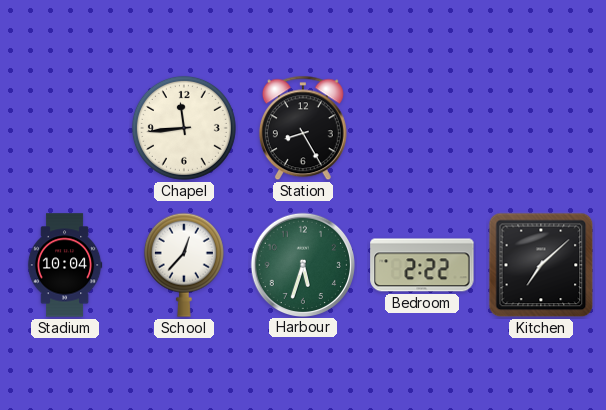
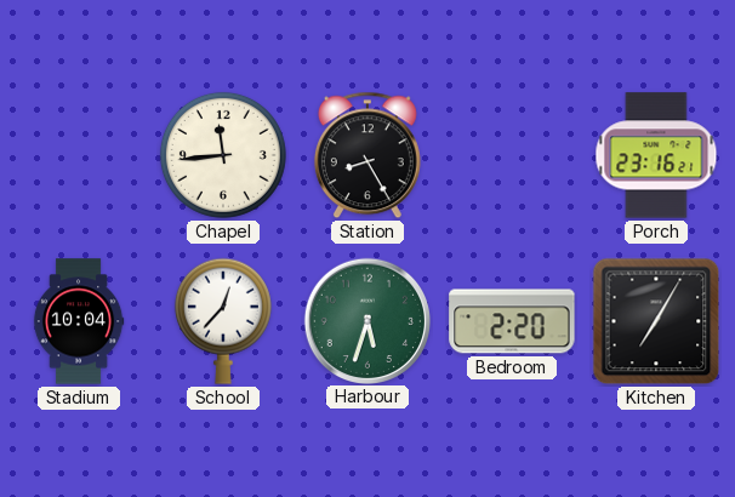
Porch: none -> 23:16 (656, 155)
Bedroom: 2:22 -> 2:20 (512, 321)
Kitchen: 7:08 -> 7:05 (656, 321)
